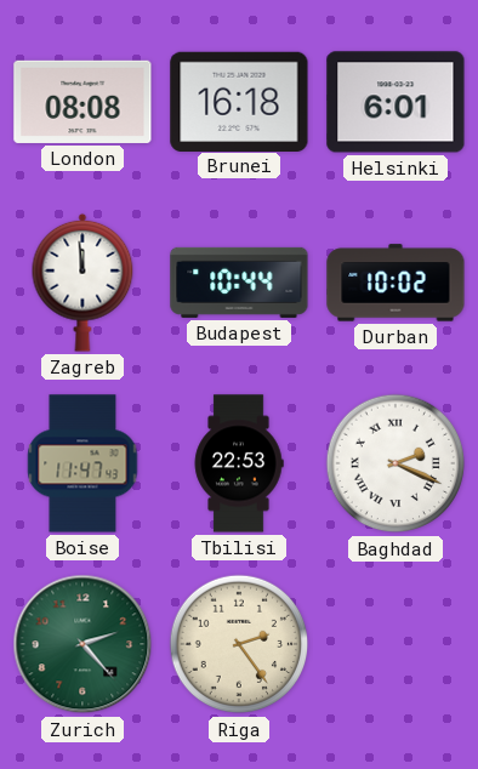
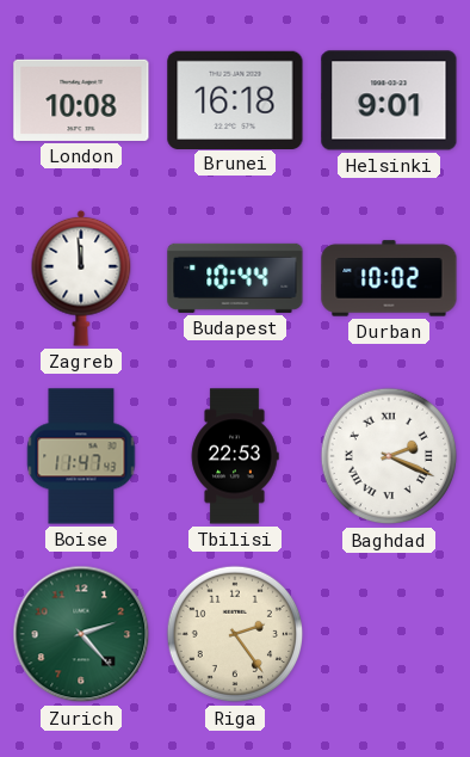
London: 08:08 -> 10:08 (81, 100)
Helsinki: 6:01 -> 9:01 (389, 100)
